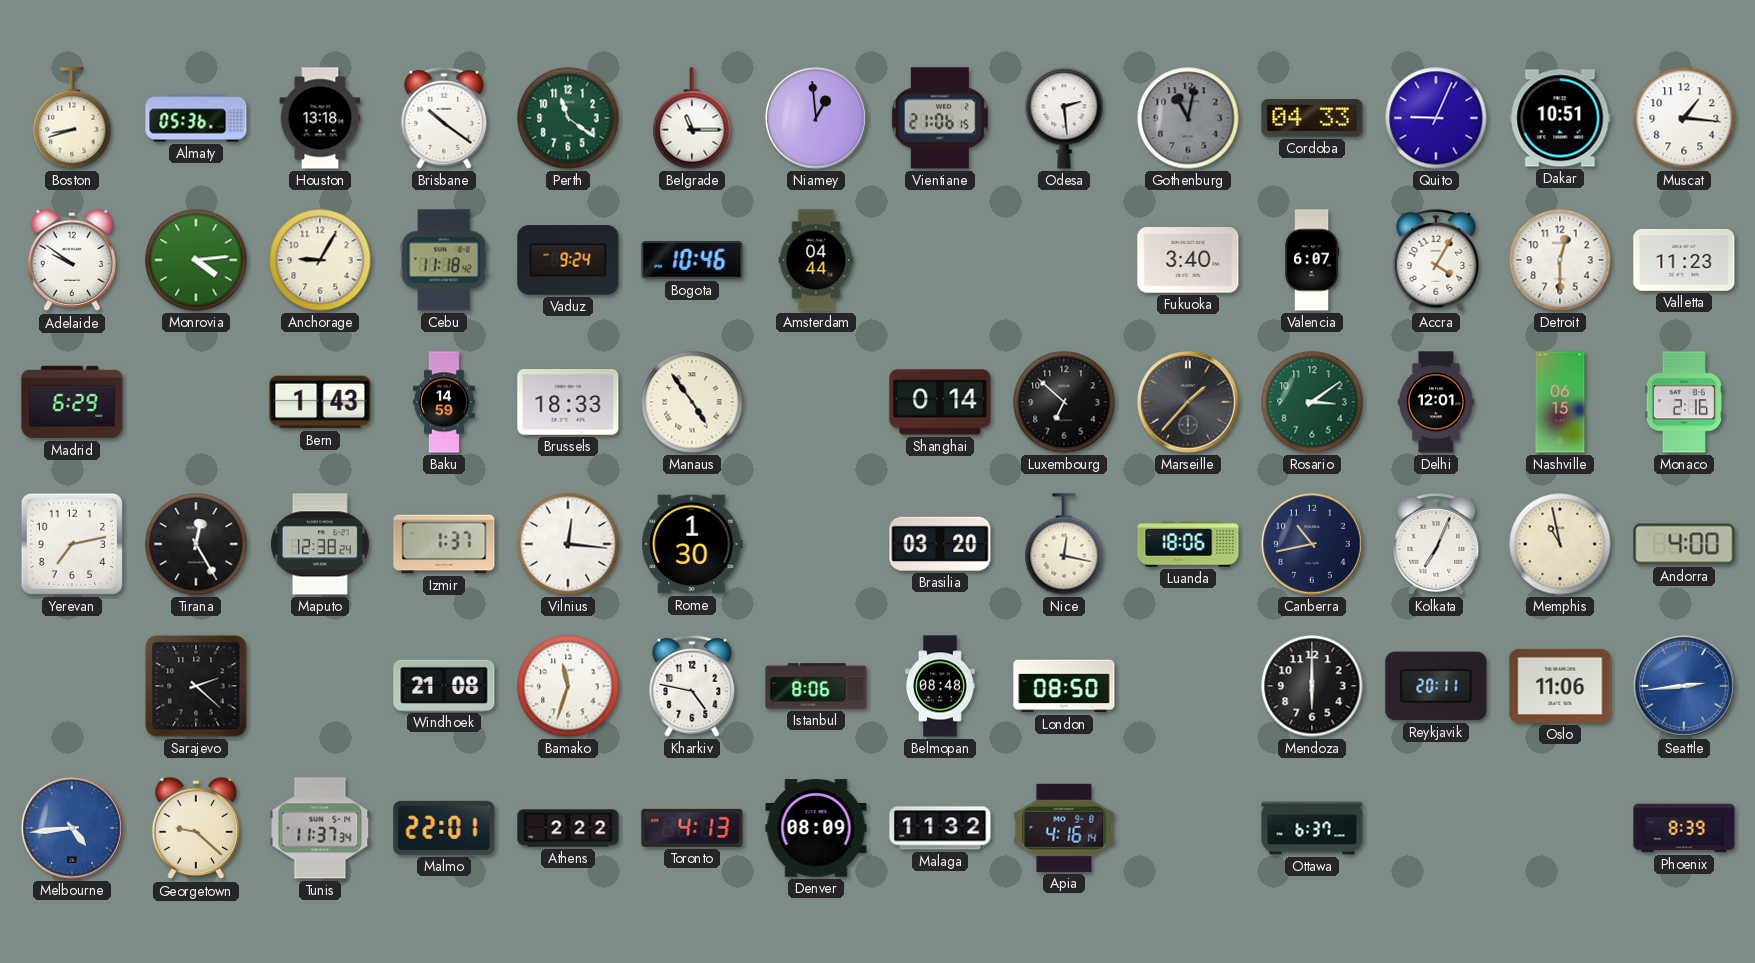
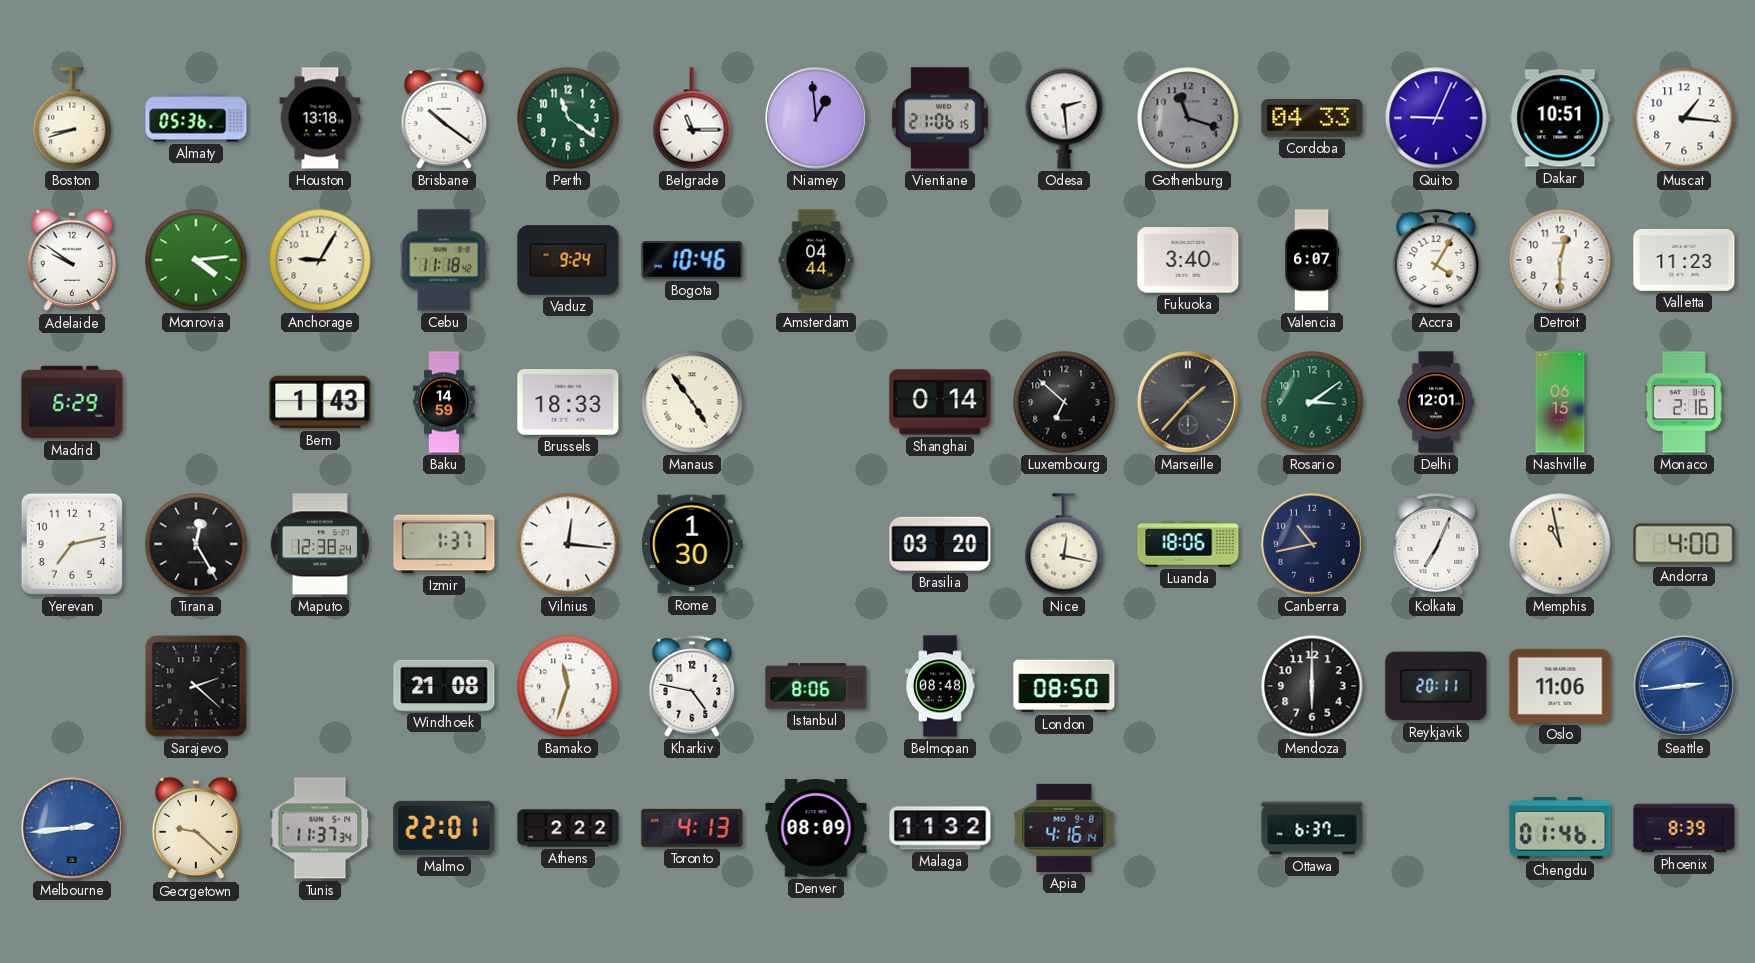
Gothenburg: 11:02 -> 11:18 (1188, 118)
Melbourne: 4:44 -> 2:44 (72, 828)
Chengdu: none -> 01:46 (1560, 828)
